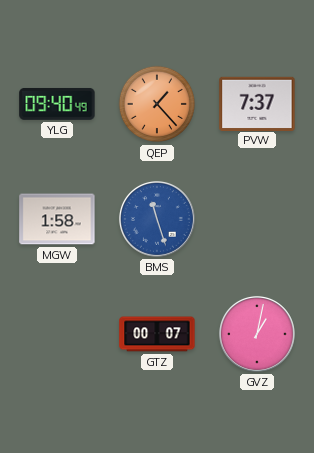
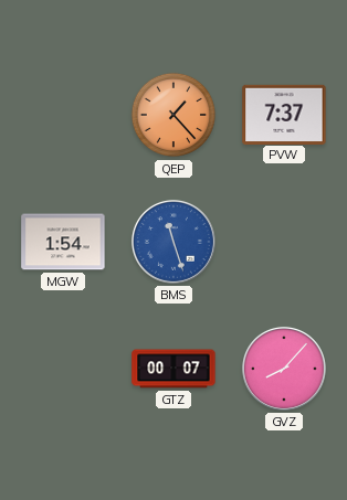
YLG: 09:40 -> none (57, 104)
MGW: 1:58 -> 1:54 (63, 242)
GVZ: 1:02 -> 8:07 (284, 369)
